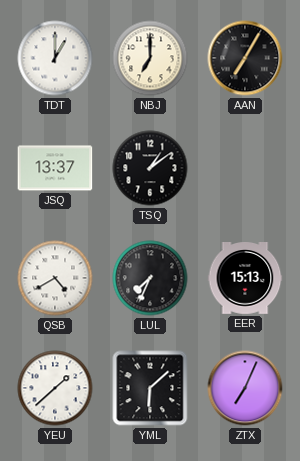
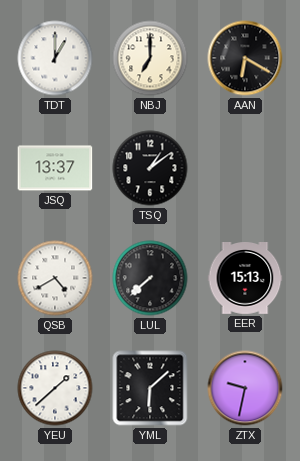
AAN: 7:05 -> 6:20 (245, 58)
LUL: 7:34 -> 7:38 (150, 278)
ZTX: 7:04 -> 9:32 (245, 388)
